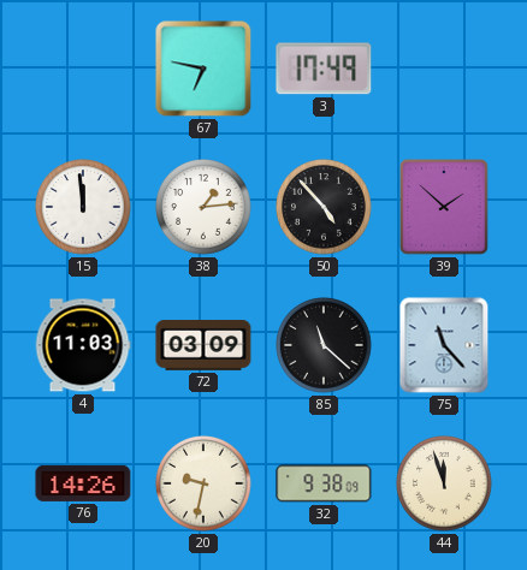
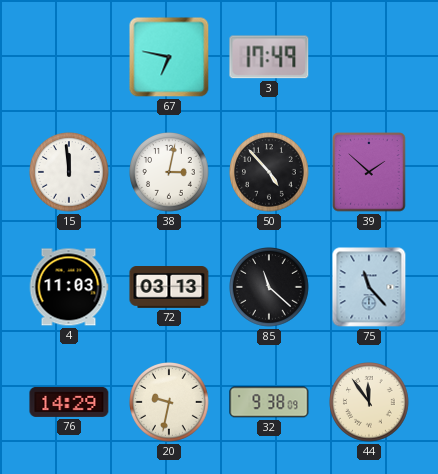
38: 1:14 -> 3:02 (170, 173)
72: 03:09 -> 03:13 (169, 288)
76: 14:26 -> 14:29 (69, 402)
44: 11:57 -> 11:54 (370, 403)
